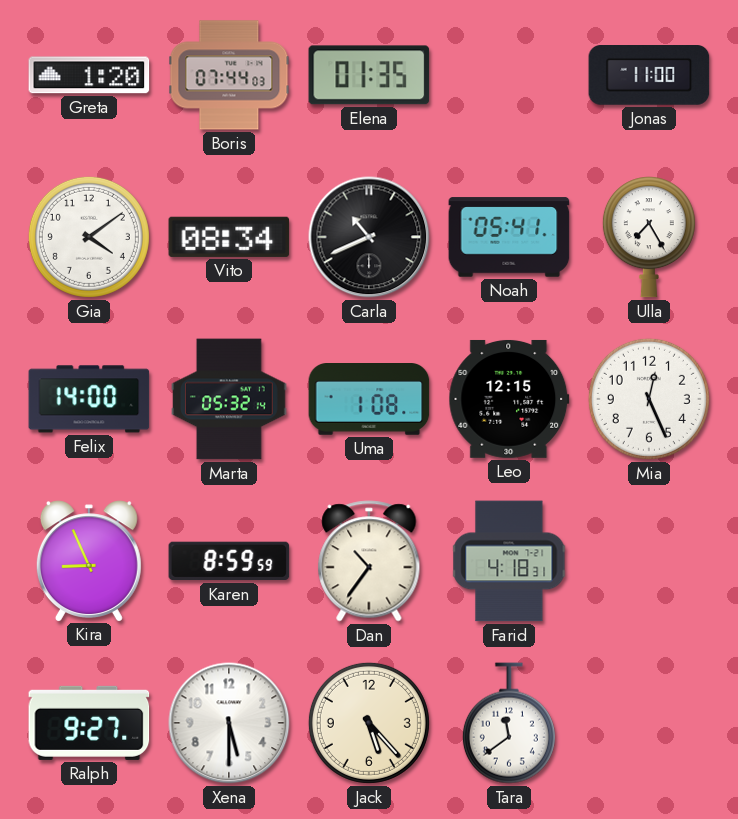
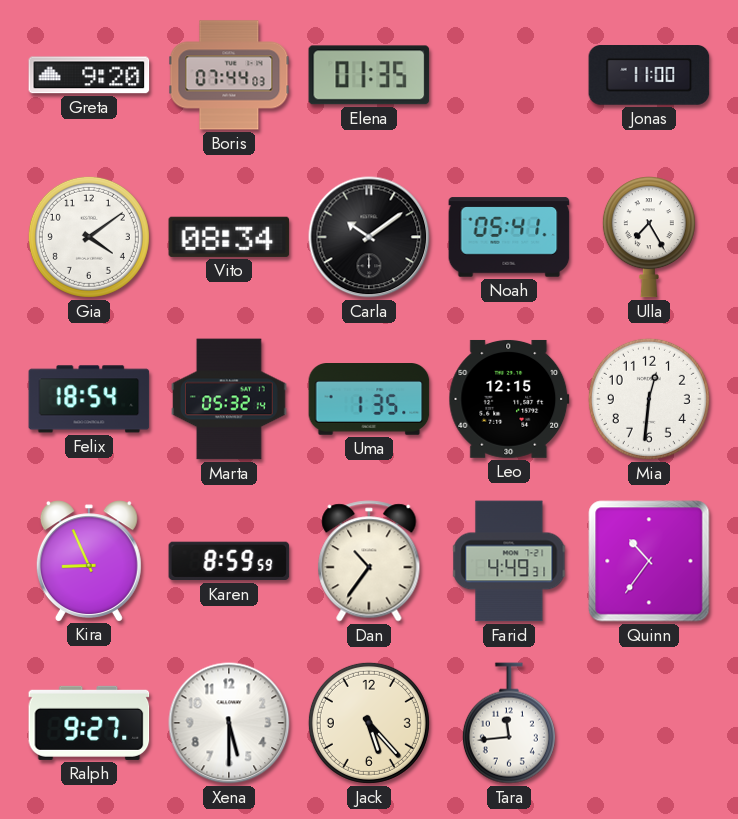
Greta: 1:20 -> 9:20 (89, 75)
Carla: 10:41 -> 10:09 (369, 237)
Felix: 14:00 -> 18:54 (89, 399)
Uma: 1:08 -> 1:35 (369, 400)
Mia: 12:26 -> 12:31 (649, 399)
Farid: 4:18 -> 4:49 (509, 561)
Quinn: none -> 10:36 (649, 561)
Tara: 11:39 -> 11:44 (509, 723)
